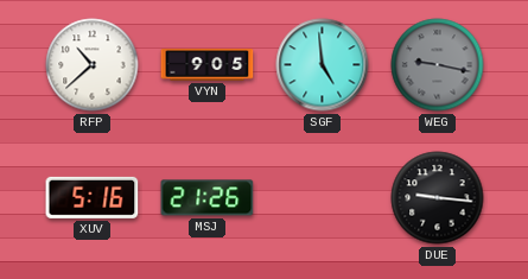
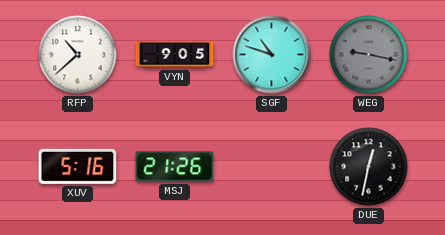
SGF: 4:59 -> 10:48 (272, 55)
DUE: 9:16 -> 12:32 (369, 167)
